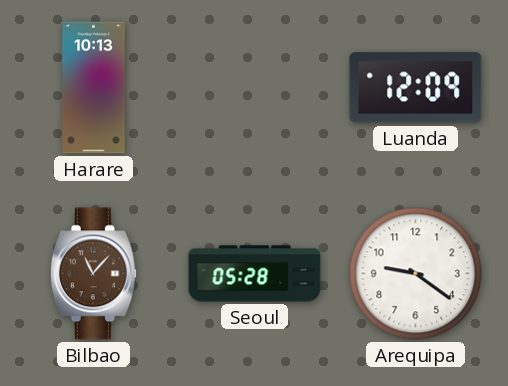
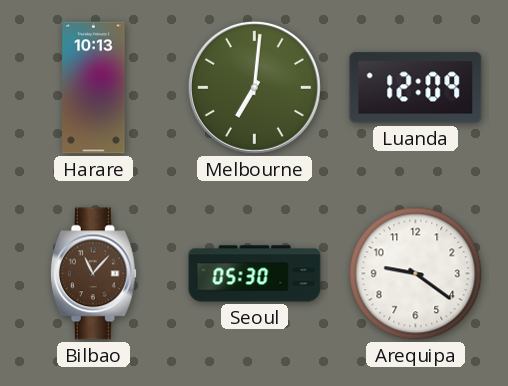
Melbourne: none -> 7:01 (254, 87)
Seoul: 05:28 -> 05:30 (255, 274)
